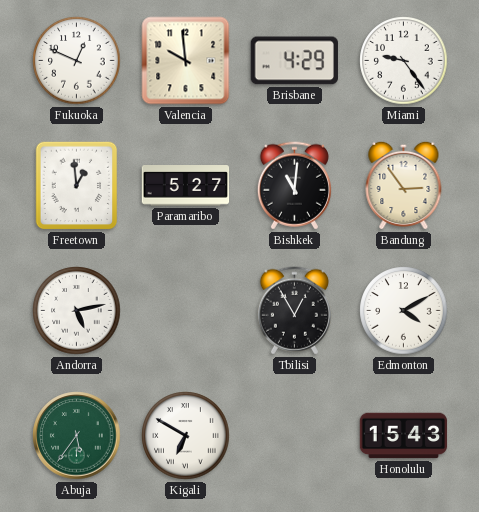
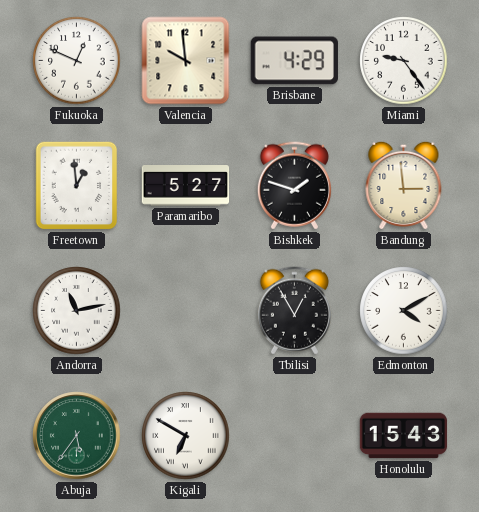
Bishkek: 11:01 -> 1:48 (294, 186)
Bandung: 2:54 -> 2:59 (404, 185)
Andorra: 5:13 -> 11:13 (77, 311)
